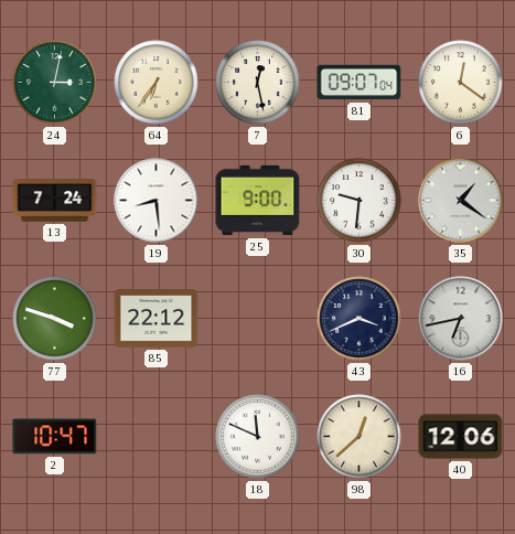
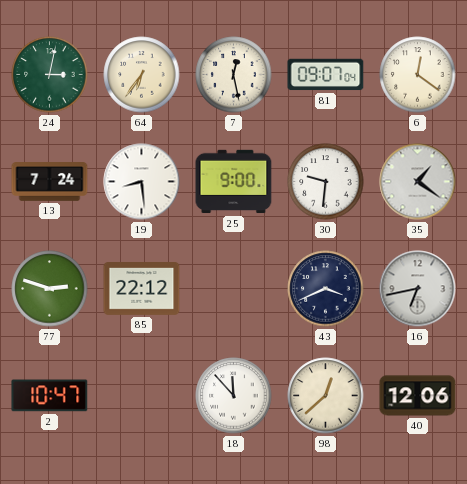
77: 3:48 -> 2:48 (50, 289)
18: 11:49 -> 11:53 (234, 396)
